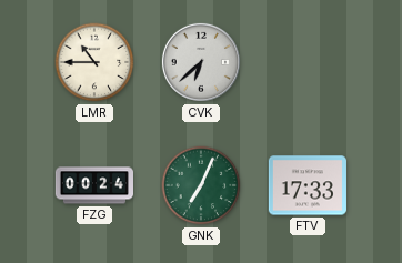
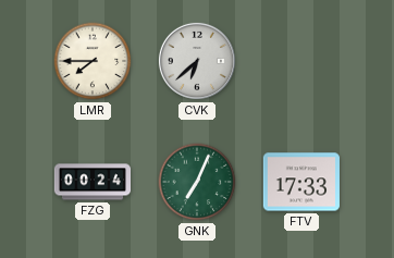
LMR: 10:45 -> 7:45 (93, 61)
